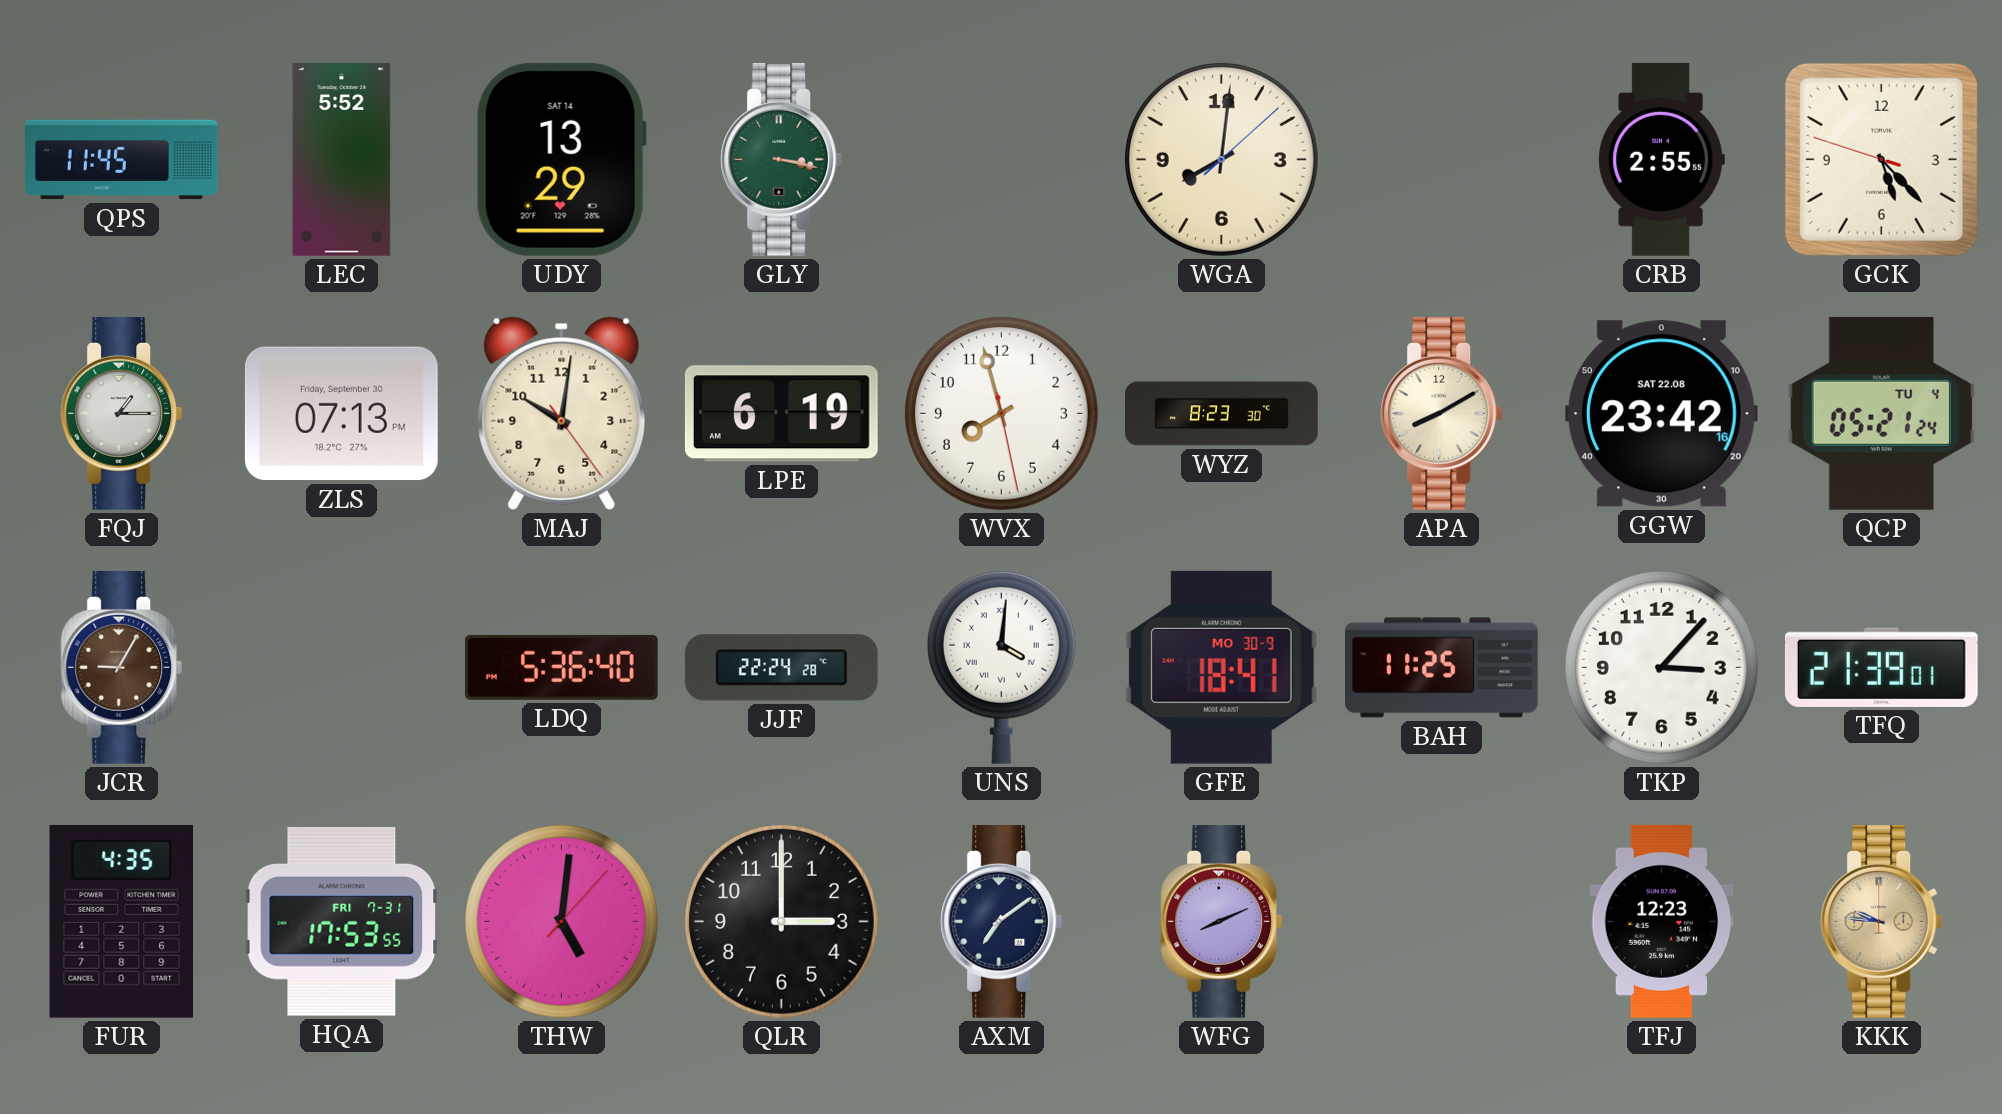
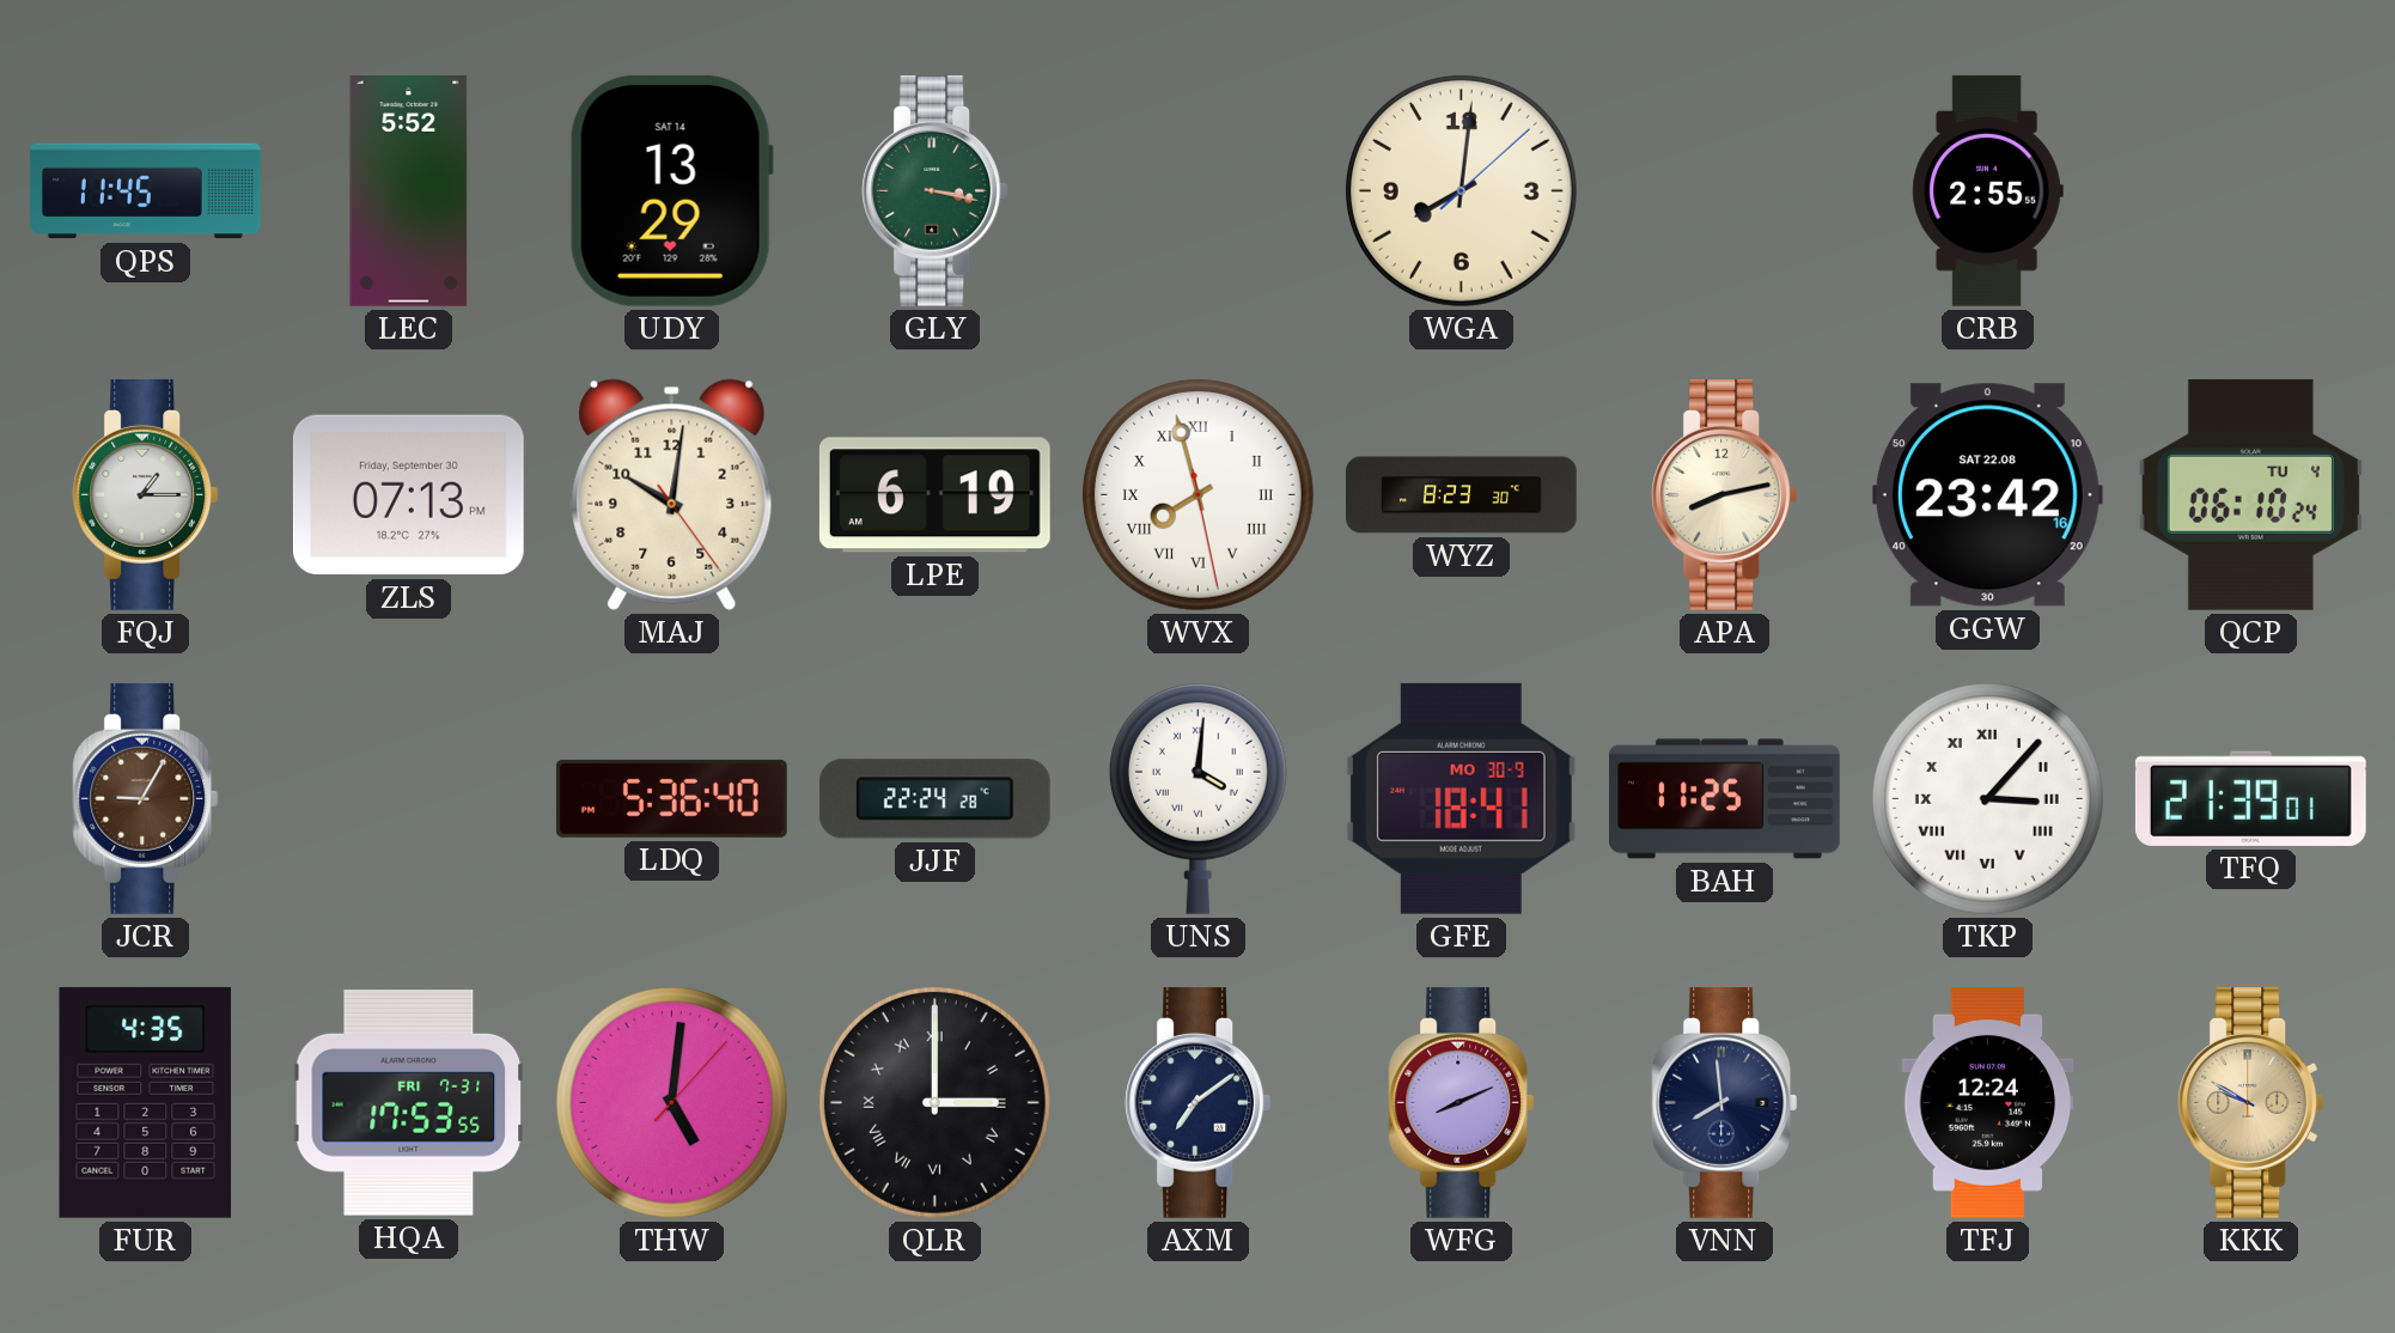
GCK: 5:22 -> none (1881, 159)
WVX numerals: Arabic -> Roman (1197, 494)
APA: 8:10 -> 8:13 (1725, 494)
QCP: 05:21 -> 06:10 (2250, 494)
TKP numerals: Arabic -> Roman (1987, 798)
QLR numerals: Arabic -> Roman (934, 1102)
VNN: none -> 7:59 (1725, 1102)
TFJ: 12:23 -> 12:24 (1988, 1102)
KKK: 9:46 -> 9:50 (2251, 1102)
